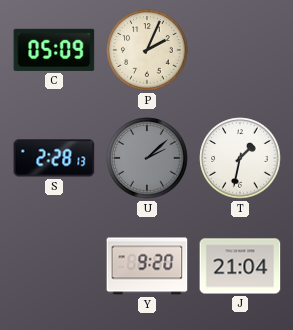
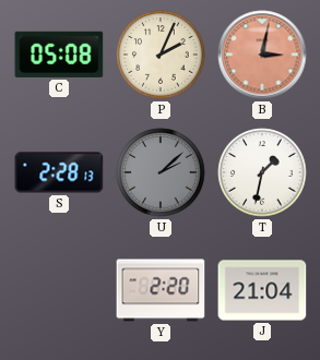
C: 05:09 -> 05:08 (59, 55)
B: none -> 3:02 (262, 55)
Y: 9:20 -> 2:20 (161, 290)
